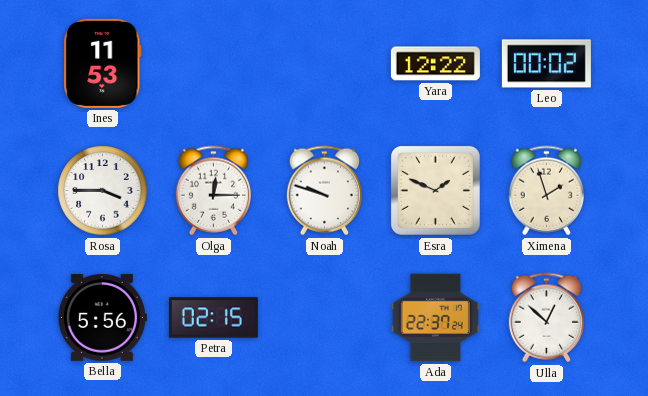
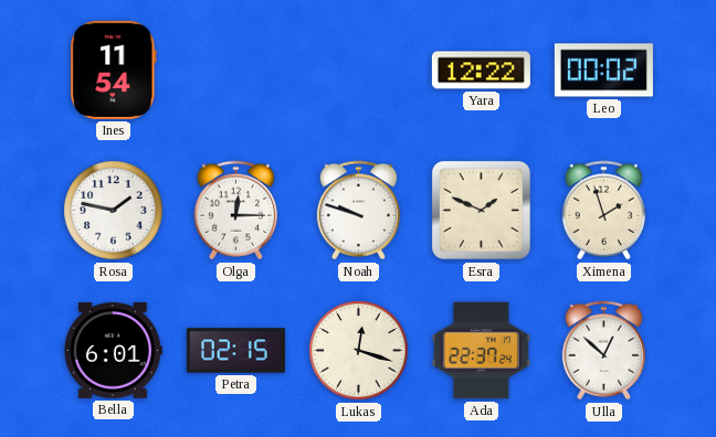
Ines: 11:53 -> 11:54 (114, 70)
Rosa: 3:45 -> 1:47 (114, 211)
Bella: 5:56 -> 6:01 (113, 351)
Lukas: none -> 12:18 (359, 351)
